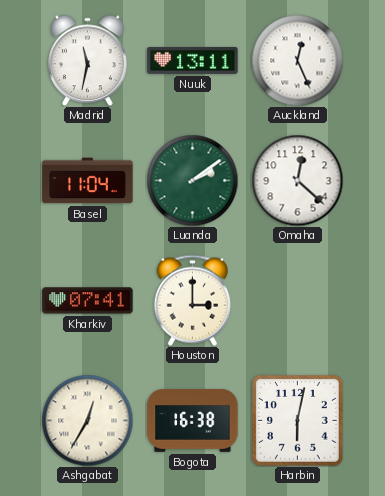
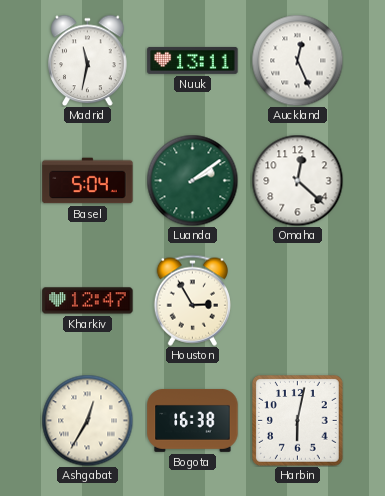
Basel: 11:04 -> 5:04 (88, 181)
Kharkiv: 07:41 -> 12:47 (88, 301)
Houston: 3:00 -> 2:55 (192, 300)
